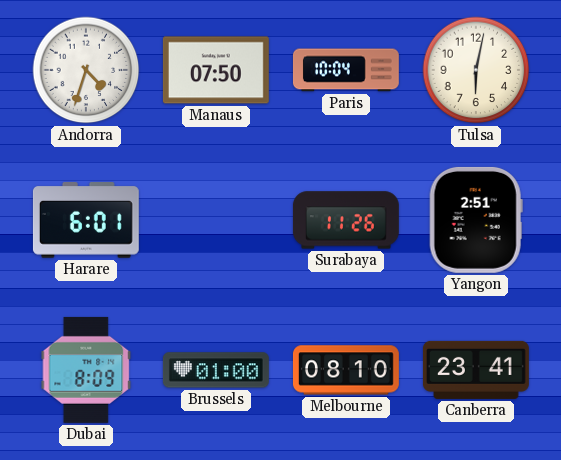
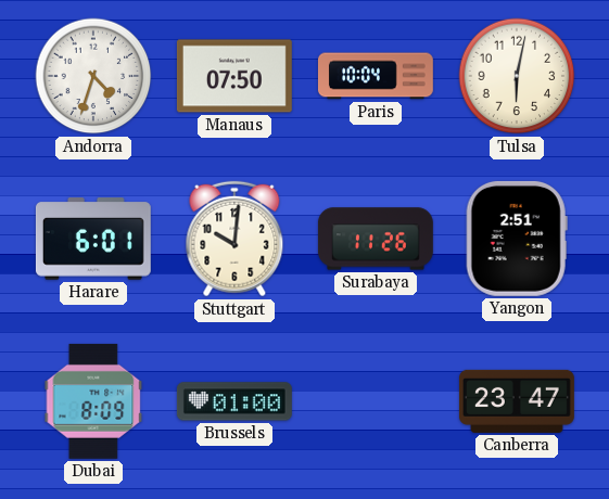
Stuttgart: none -> 10:01 (234, 239)
Melbourne: 08:10 -> none (346, 370)
Canberra: 23:41 -> 23:47 (517, 401)
